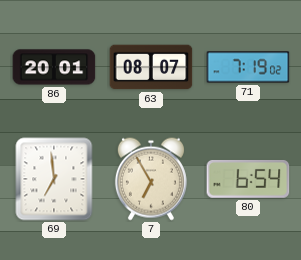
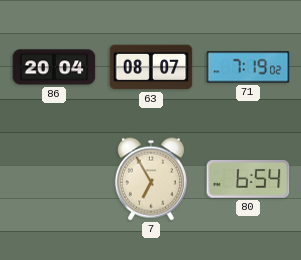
86: 20:01 -> 20:04 (54, 67)
69: 6:59 -> none (54, 179)
